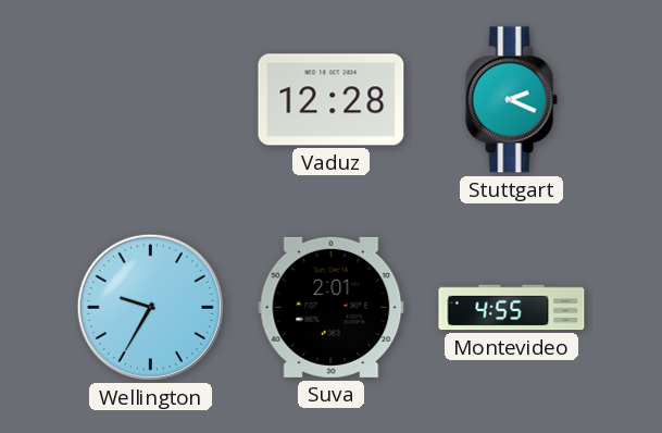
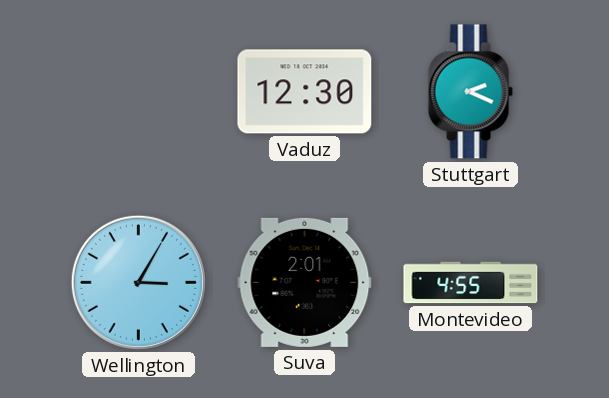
Vaduz: 12:28 -> 12:30 (305, 92)
Wellington: 9:35 -> 3:05 (138, 282)
